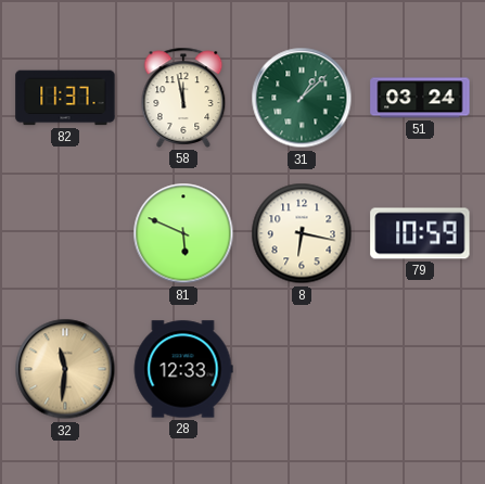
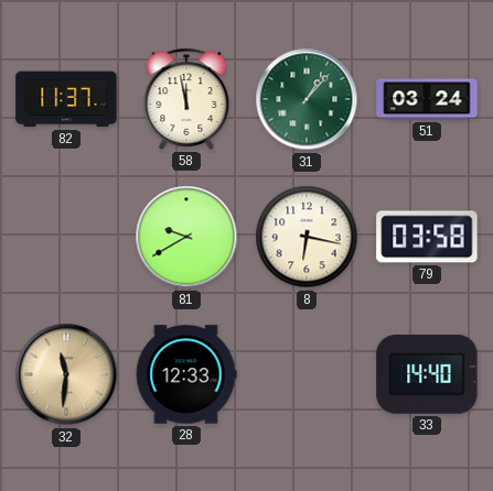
31: 1:08 -> 1:07 (307, 99)
81: 5:49 -> 9:40 (186, 237)
79: 10:59 -> 03:58 (427, 237)
33: none -> 14:40 (427, 374)
